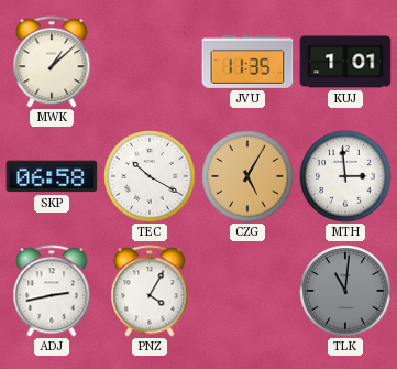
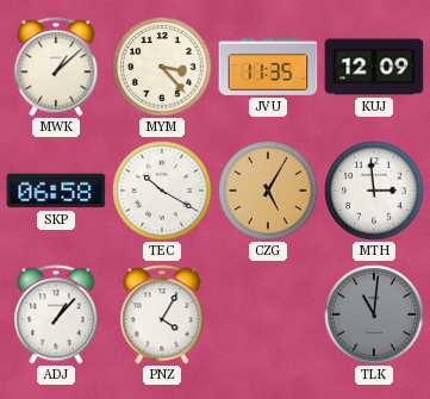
MYM: none -> 3:23 (162, 67)
KUJ: 1:01 -> 12:09 (374, 67)
ADJ: 2:43 -> 1:07 (56, 314)
